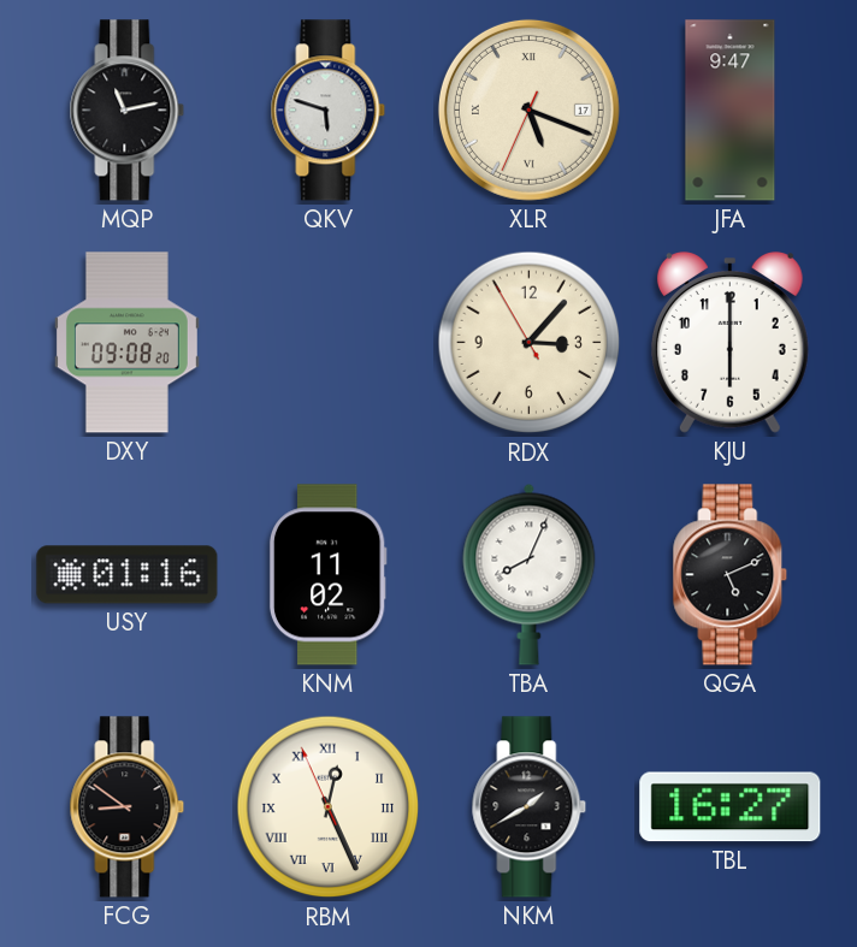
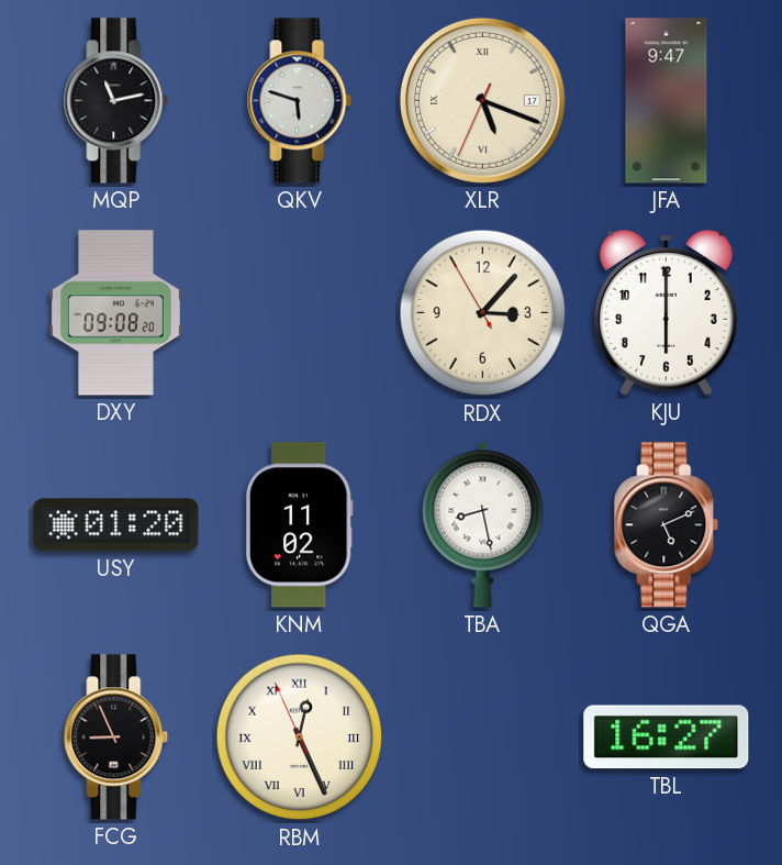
USY: 01:16 -> 01:20 (116, 525)
TBA: 8:04 -> 8:28 (483, 524)
FCG: 8:51 -> 8:56 (116, 738)
NKM: 1:40 -> none (530, 807)
